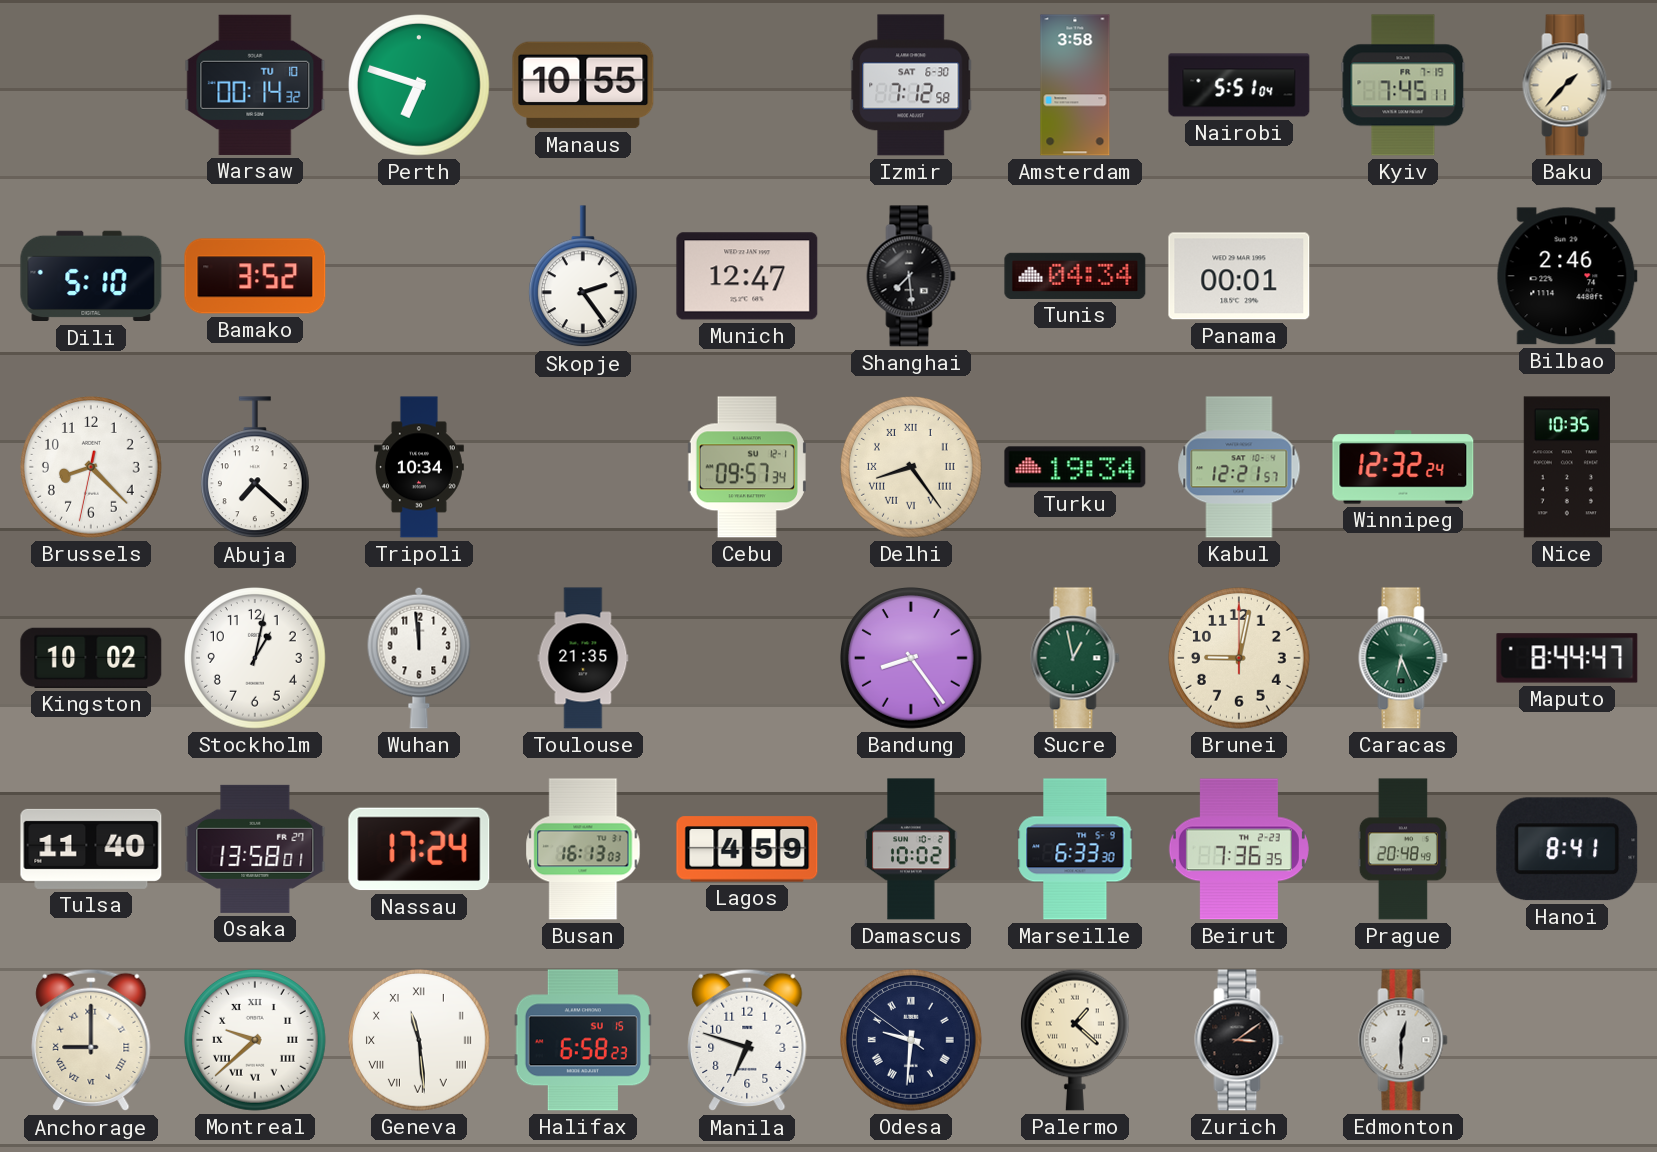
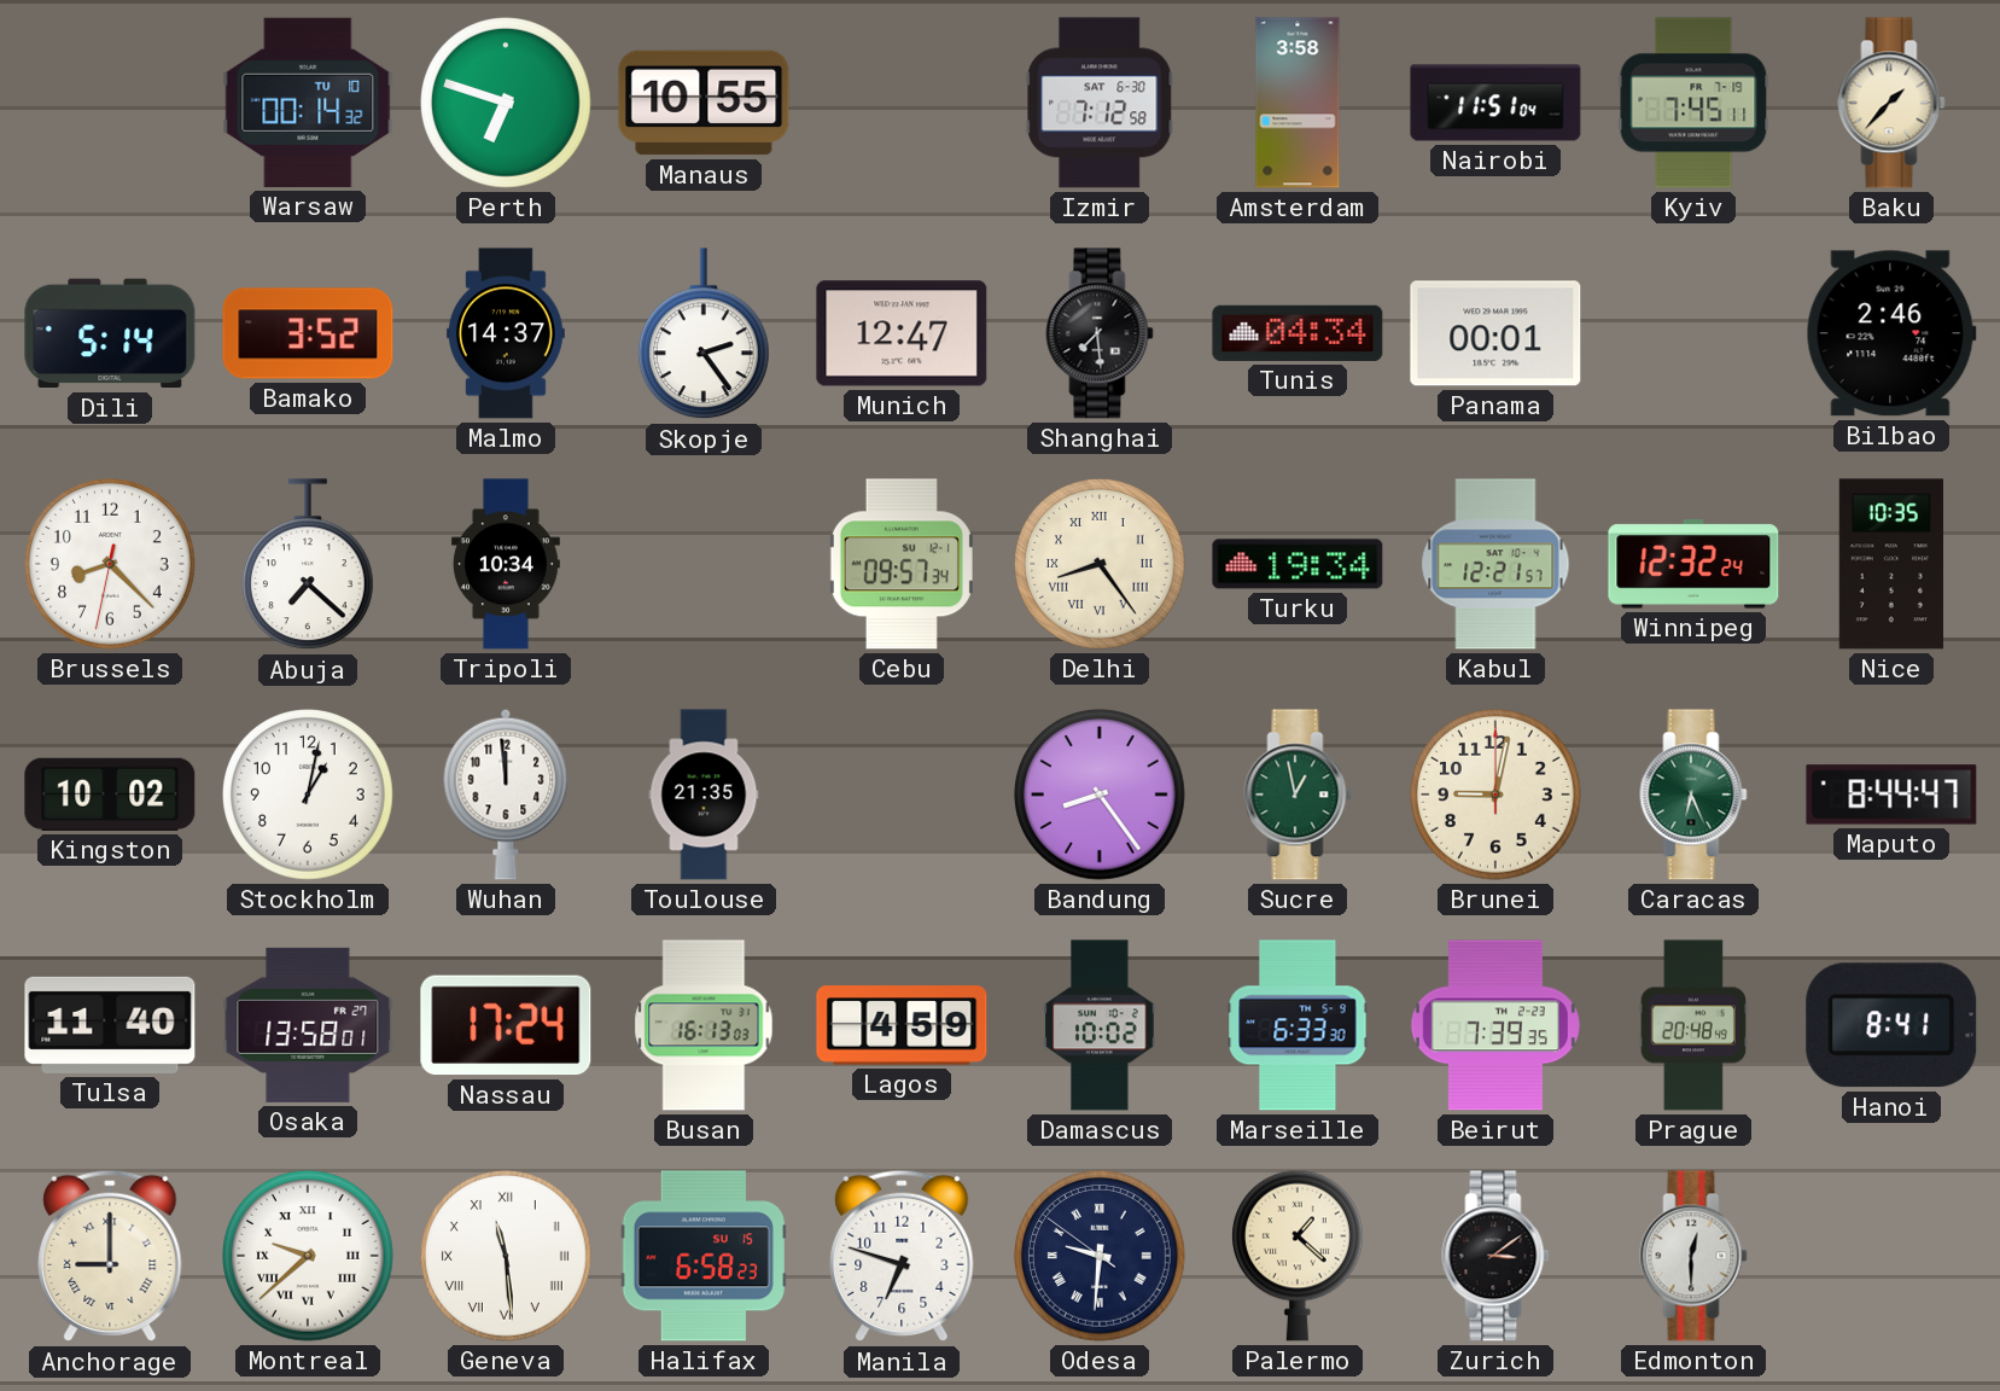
Nairobi: 5:51 -> 11:51 (1495, 103)
Dili: 5:10 -> 5:14 (110, 333)
Malmo: none -> 14:37 (506, 333)
Beirut: 7:36 -> 7:39 (1495, 1025)
